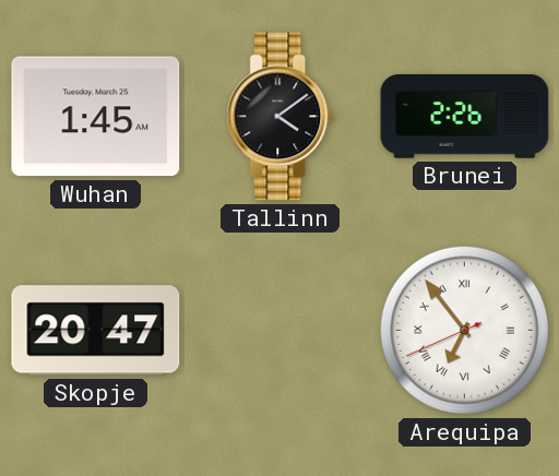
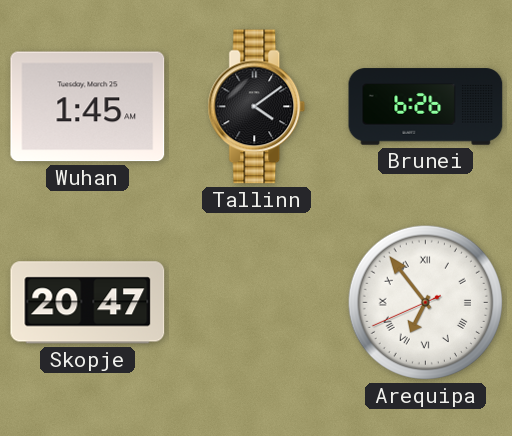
Brunei: 2:26 -> 6:26 (426, 107)
